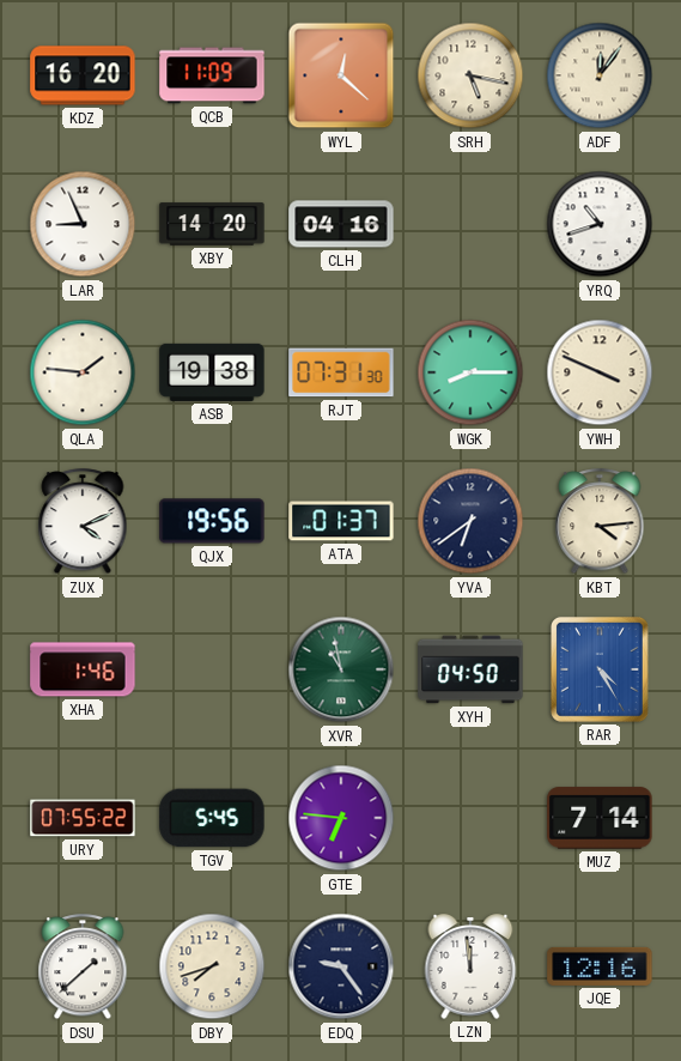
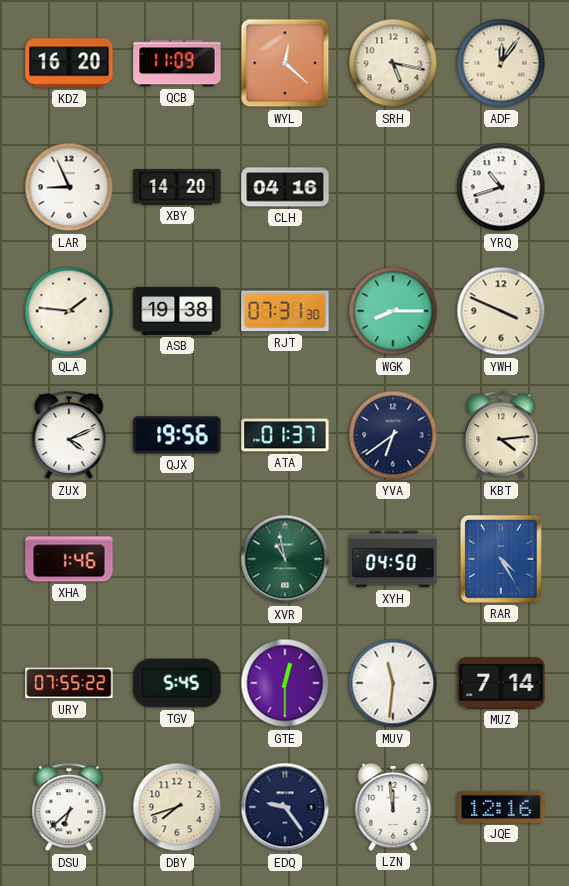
GTE: 6:46 -> 12:30 (285, 683)
MUV: none -> 11:31 (393, 683)
DSU: 1:38 -> 6:38 (69, 808)
